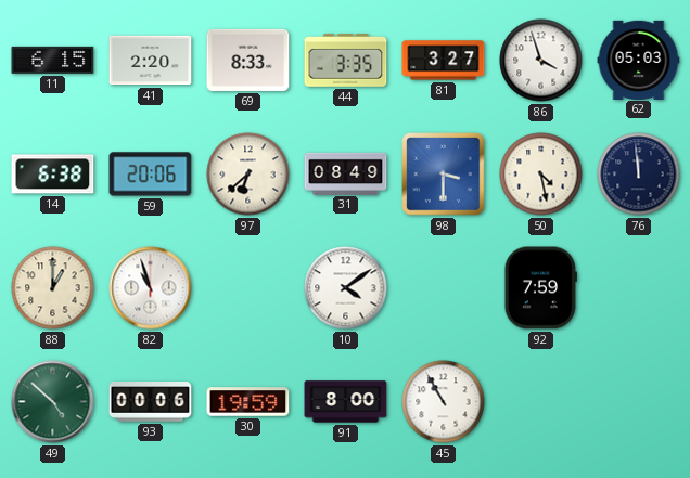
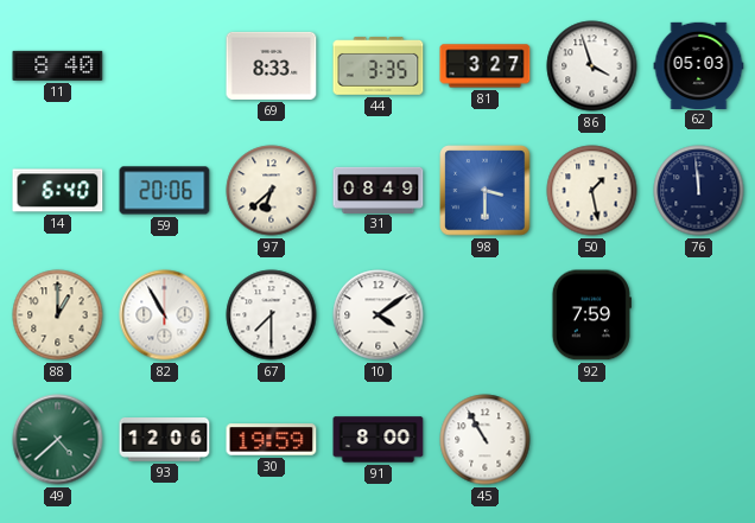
11: 6:15 -> 8:40 (58, 65)
41: 2:20 -> none (151, 61)
14: 6:38 -> 6:40 (58, 191)
50: 4:28 -> 1:28 (592, 191)
82: 10:57 -> 10:55 (165, 315)
67: none -> 7:30 (272, 315)
49: 4:52 -> 4:38 (58, 440)
93: 00:06 -> 12:06 (165, 440)
